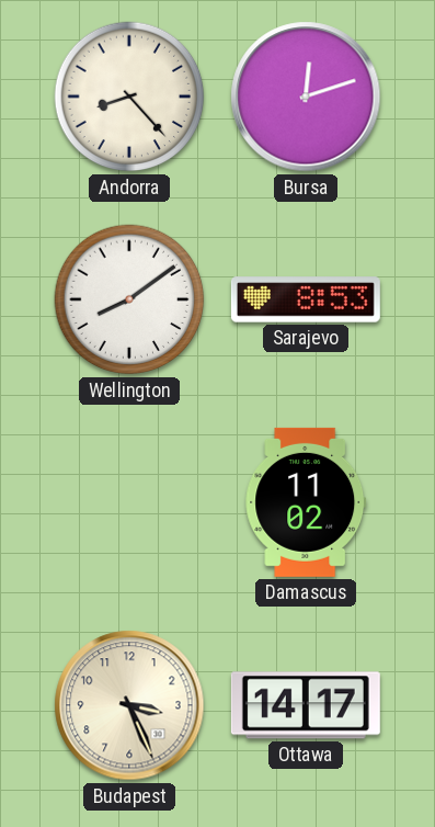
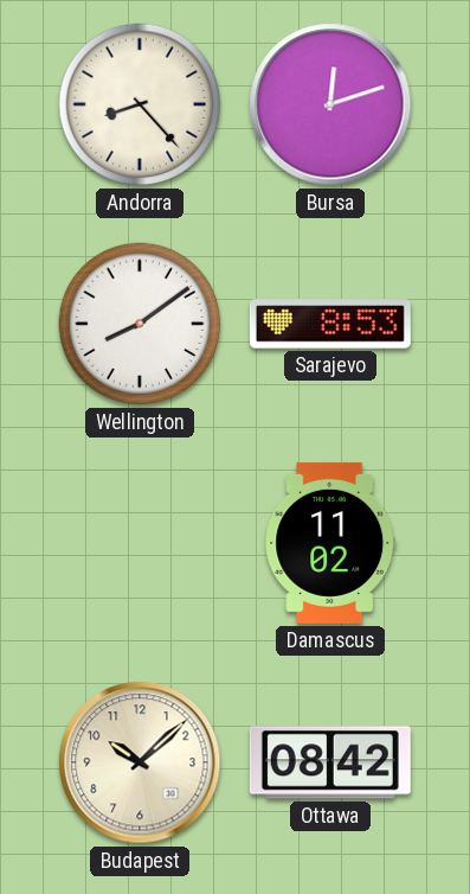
Budapest: 3:26 -> 10:08 (140, 762)
Ottawa: 14:17 -> 08:42 (330, 762)
